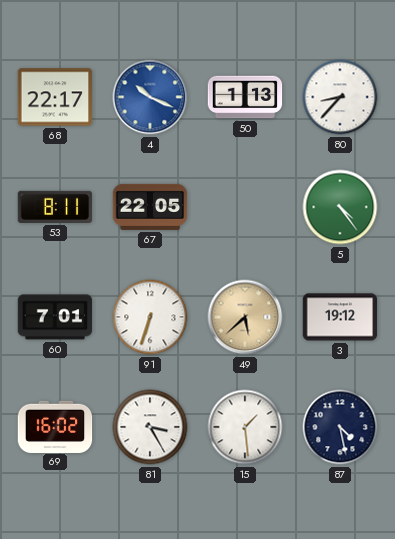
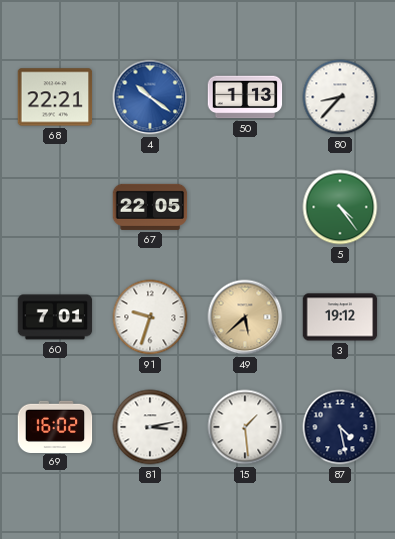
68: 22:17 -> 22:21 (55, 97)
4: 10:19 -> 10:21 (150, 97)
53: 8:11 -> none (55, 207)
91: 6:33 -> 9:33 (150, 317)
81: 3:25 -> 3:13 (150, 427)
